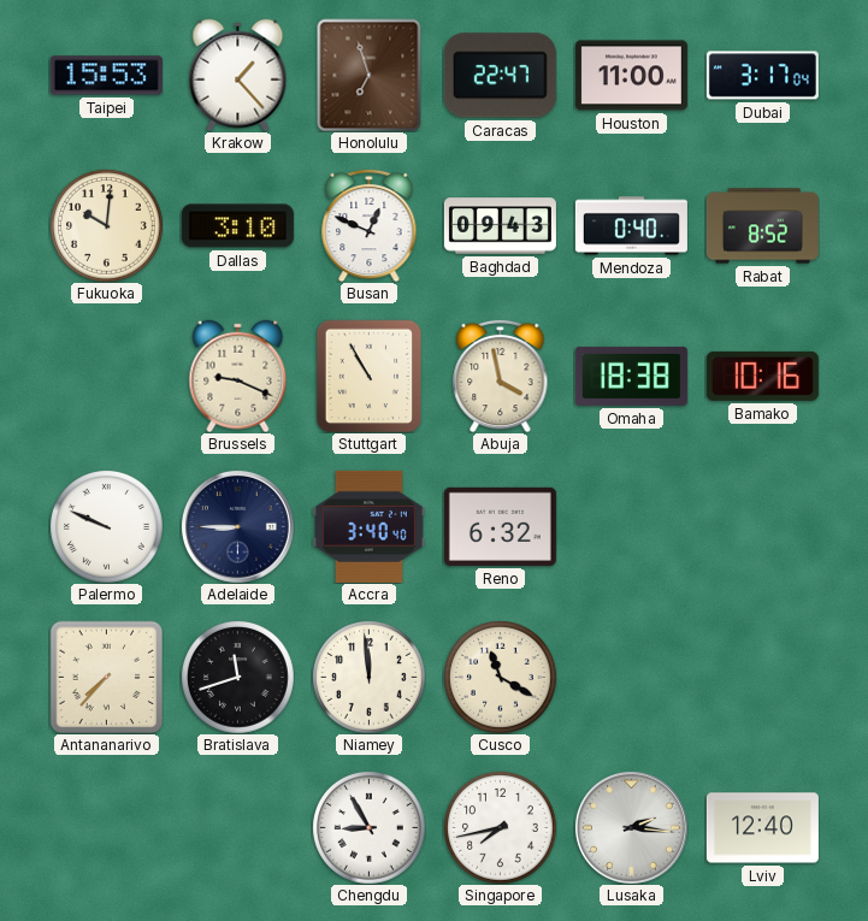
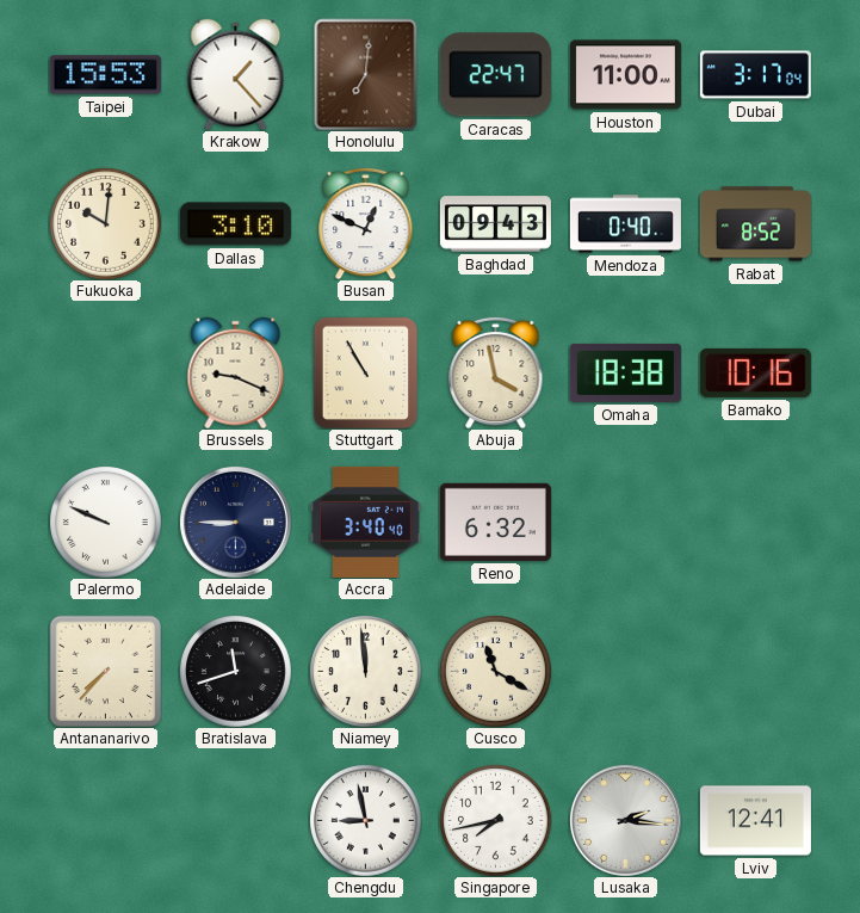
Honolulu: 6:57 -> 7:01 (366, 74)
Chengdu: 8:55 -> 8:58 (366, 821)
Lviv: 12:40 -> 12:41 (755, 821)
